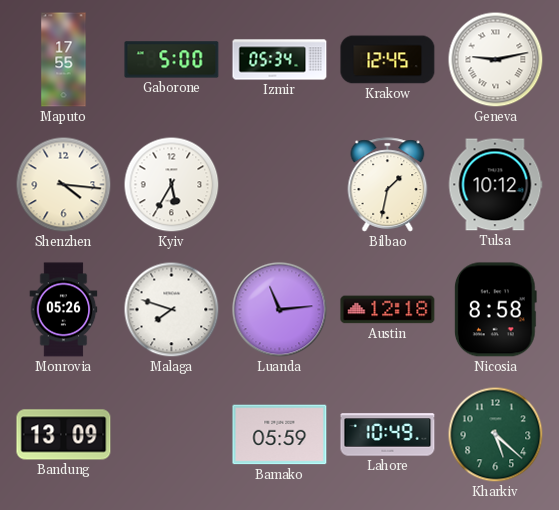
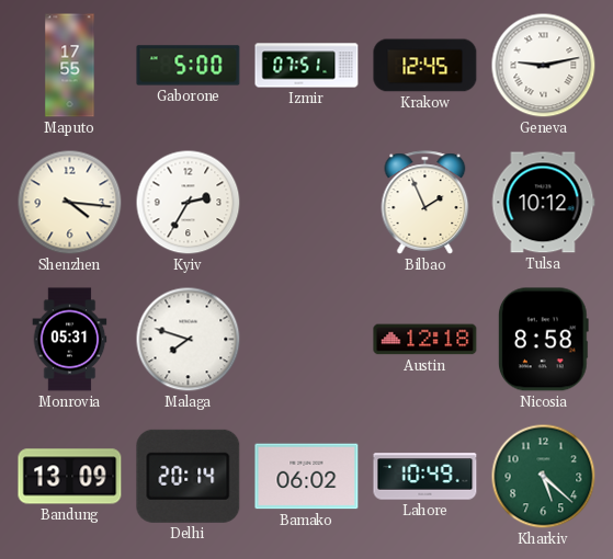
Izmir: 05:34 -> 07:51 (307, 66)
Kyiv: 5:35 -> 2:35 (189, 203)
Bilbao: 1:32 -> 1:56 (425, 203)
Monrovia: 05:26 -> 05:31 (70, 340)
Luanda: 11:14 -> none (280, 310)
Delhi: none -> 20:14 (189, 476)
Bamako: 05:59 -> 06:02 (307, 477)
